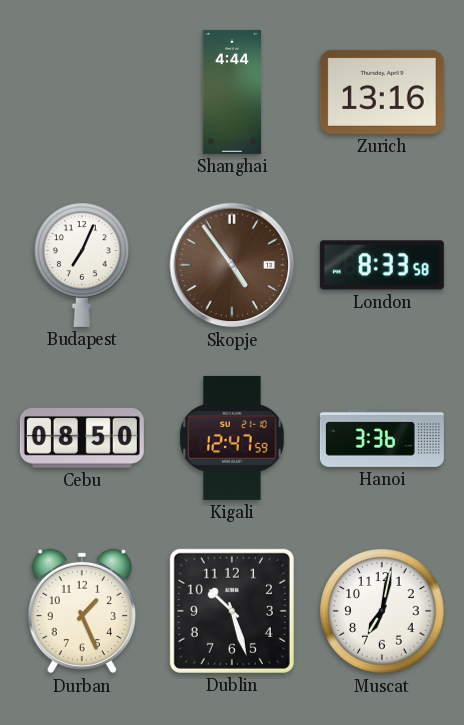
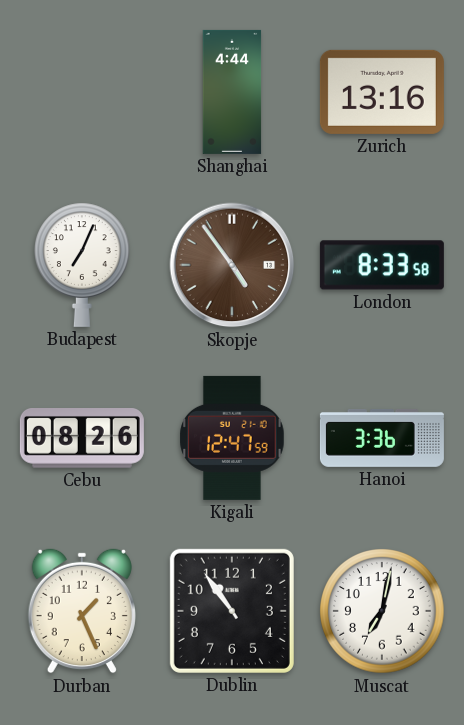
Cebu: 08:50 -> 08:26 (82, 439)
Dublin: 10:27 -> 10:54 (232, 611)
